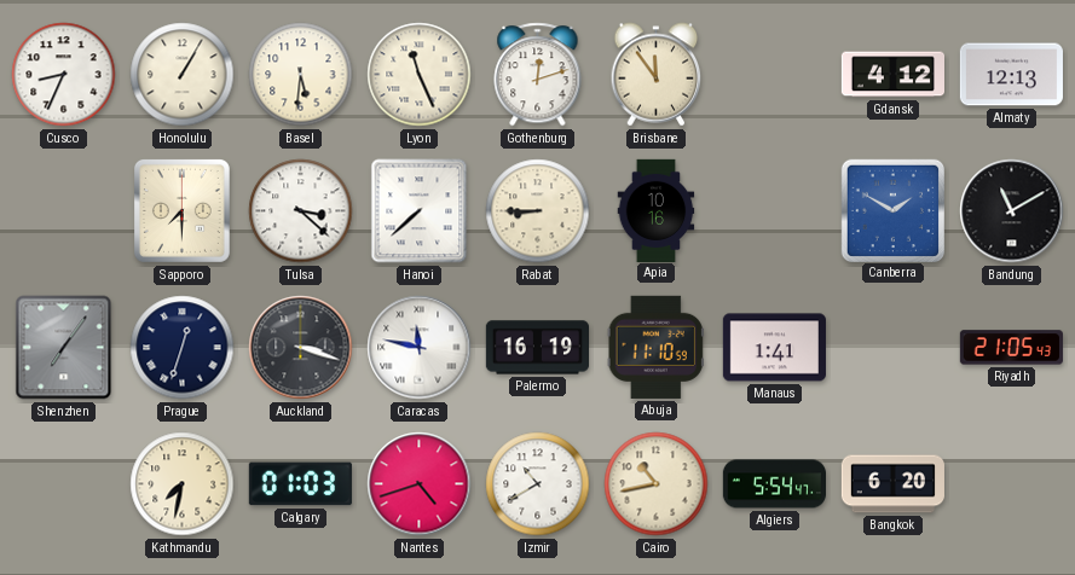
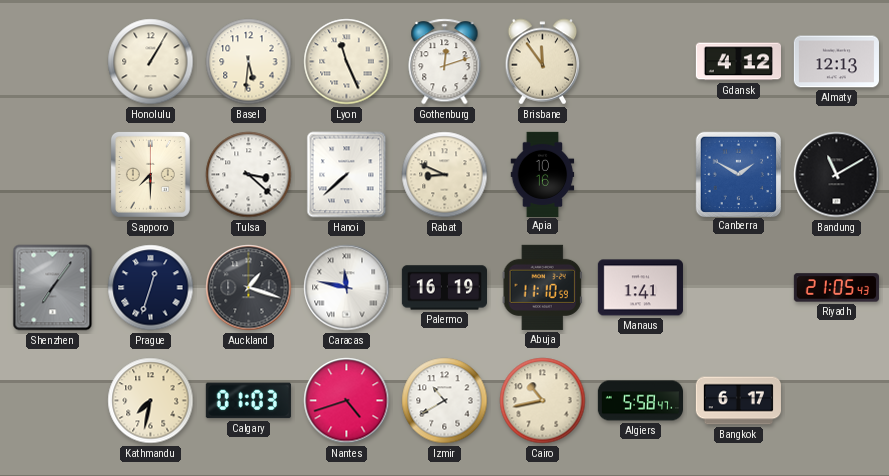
Cusco: 8:34 -> none (64, 75)
Rabat: 8:45 -> 8:49 (445, 175)
Auckland: 3:18 -> 1:18 (249, 288)
Algiers: 5:54 -> 5:58 (640, 401)
Bangkok: 6:20 -> 6:17 (738, 401)
